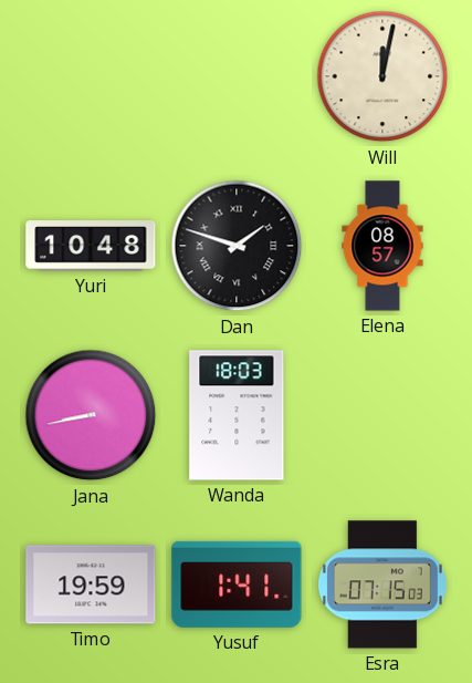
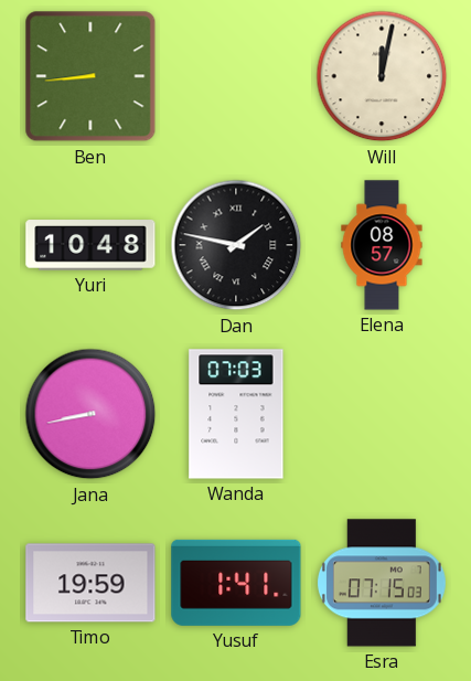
Ben: none -> 8:44 (90, 76)
Dan: 1:48 -> 1:47 (236, 245)
Wanda: 18:03 -> 07:03 (236, 414)
